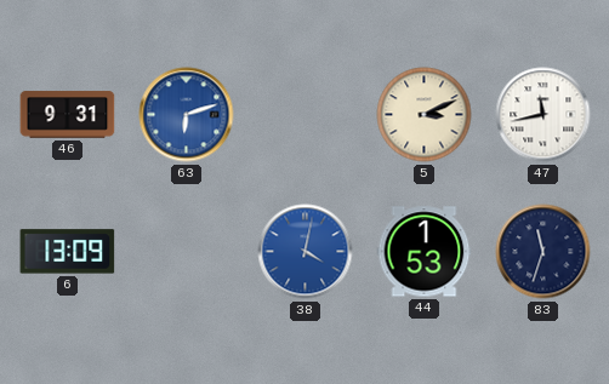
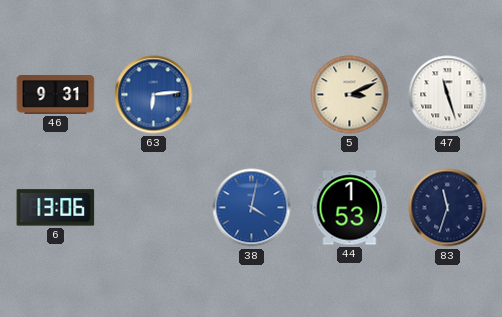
63: 6:12 -> 6:14 (154, 95)
47: 11:43 -> 11:27 (448, 95)
6: 13:09 -> 13:06 (56, 208)
